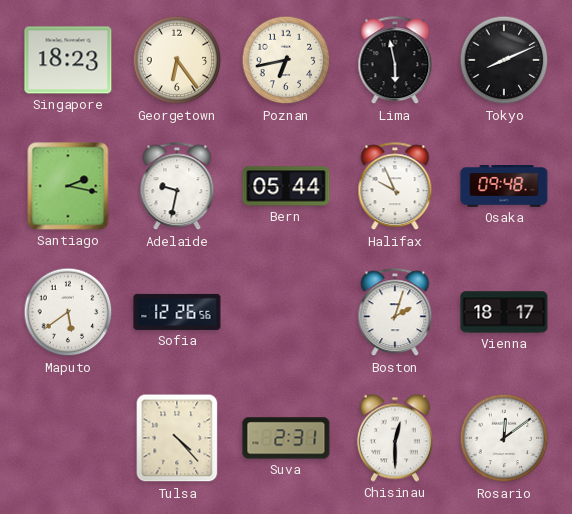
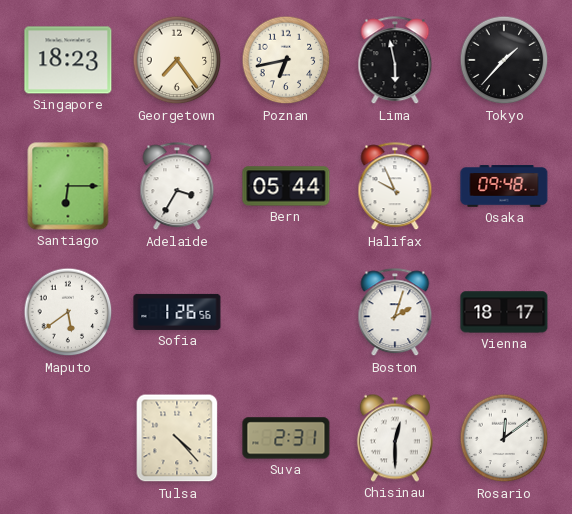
Georgetown: 6:24 -> 7:24 (177, 60)
Tokyo: 8:11 -> 1:37 (504, 60)
Santiago: 2:17 -> 6:15 (68, 186)
Adelaide: 9:32 -> 3:35 (177, 187)
Sofia: 12:26 -> 1:26 (177, 312)
